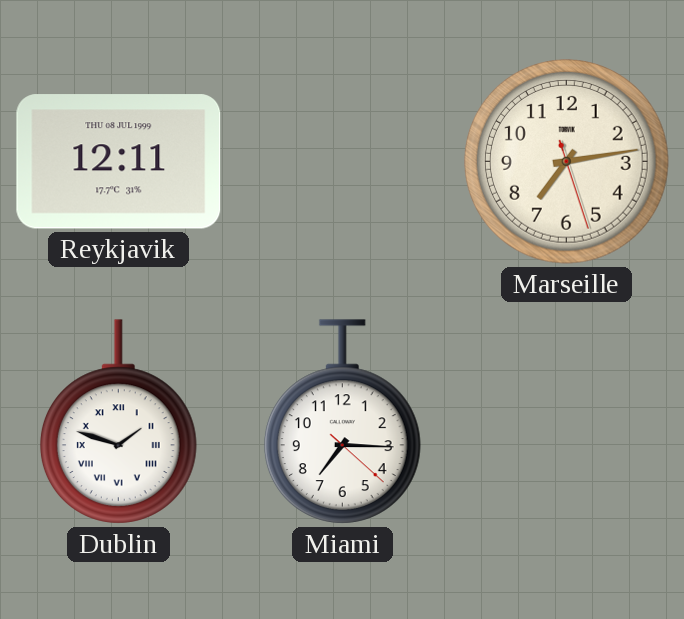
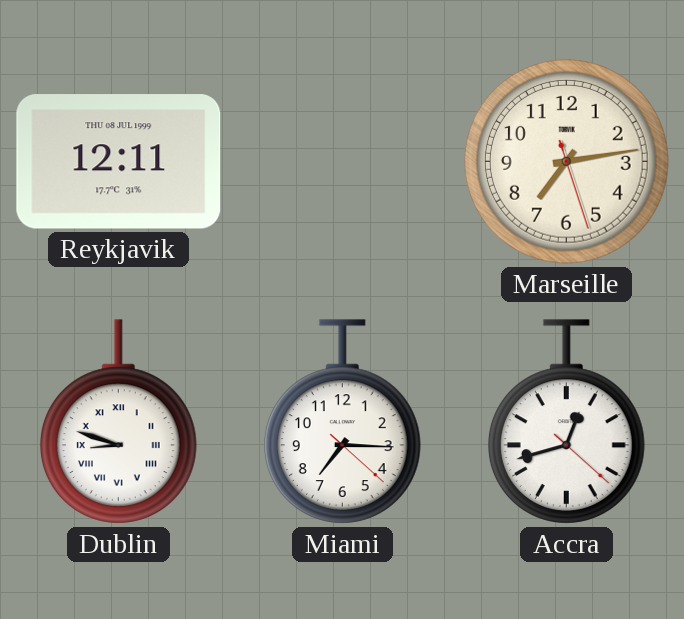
Dublin: 1:48 -> 8:48 (118, 422)
Accra: none -> 12:42 (566, 422)
